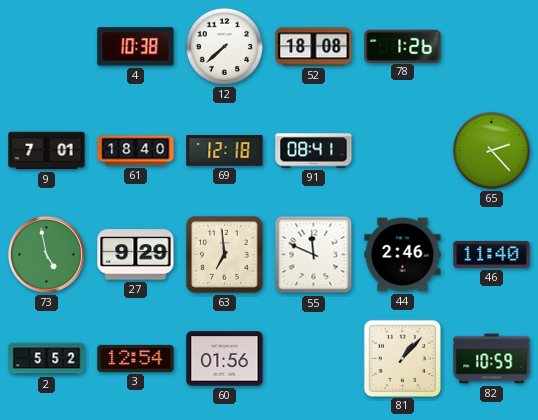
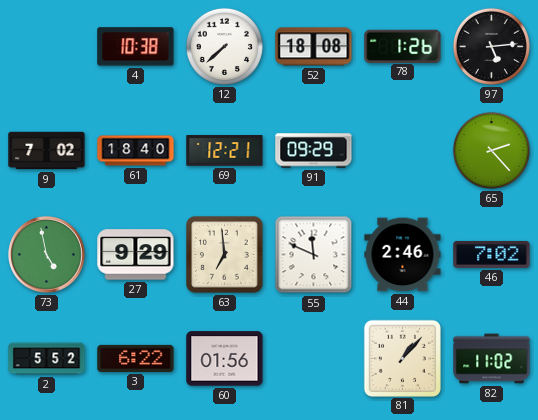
97: none -> 5:14 (491, 46)
9: 7:01 -> 7:02 (47, 151)
69: 12:18 -> 12:21 (225, 151)
91: 08:41 -> 09:29 (314, 151)
46: 11:40 -> 7:02 (492, 254)
3: 12:54 -> 6:22 (136, 358)
82: 10:59 -> 11:02 (492, 359)
